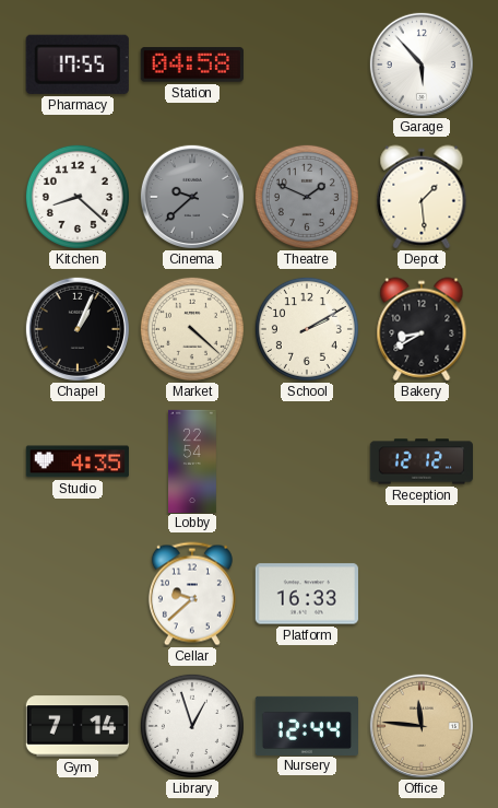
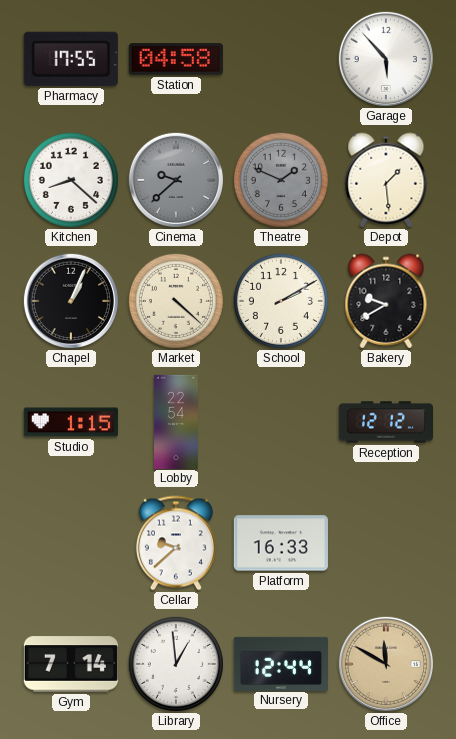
Bakery: 8:40 -> 9:40 (386, 301)
Studio: 4:35 -> 1:15 (71, 422)
Library: 12:57 -> 12:59 (176, 664)
Office: 11:46 -> 11:50 (386, 664)
